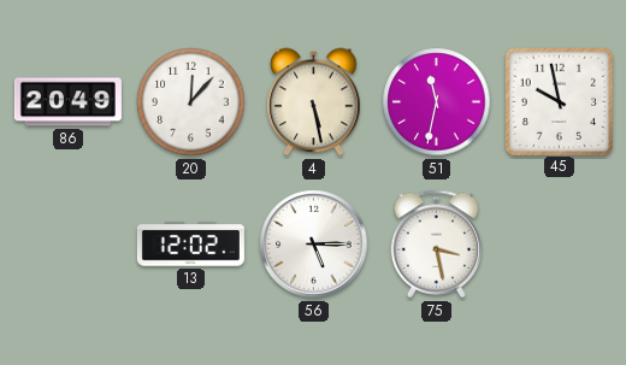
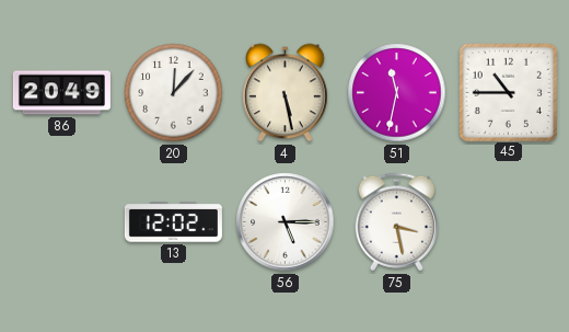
45: 9:58 -> 10:45 (508, 92)
